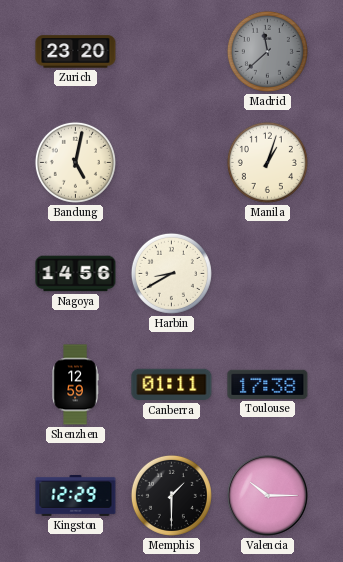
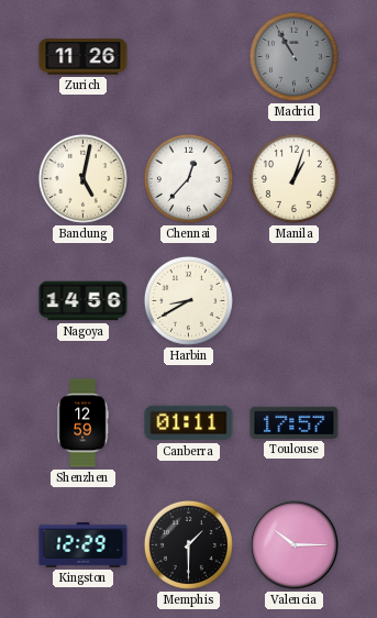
Zurich: 23:20 -> 11:26 (84, 57)
Madrid: 11:38 -> 10:55 (293, 56)
Chennai: none -> 12:37 (188, 178)
Toulouse: 17:38 -> 17:57 (295, 422)
